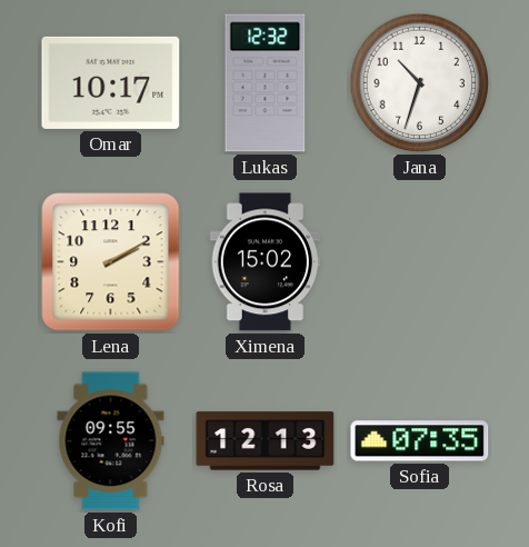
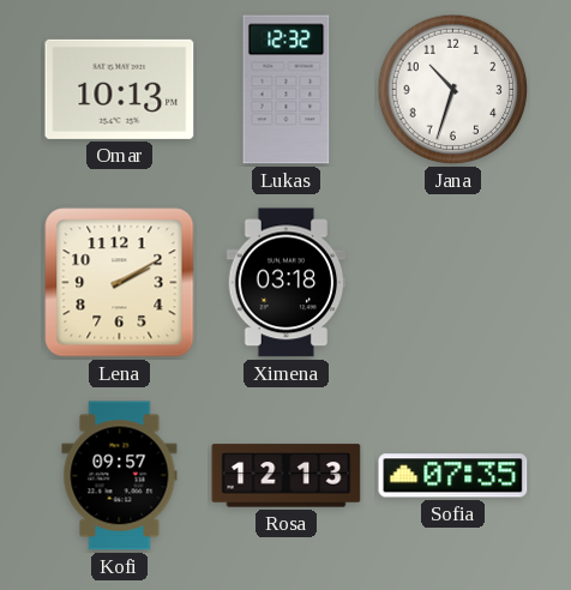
Omar: 10:17 -> 10:13 (120, 89)
Ximena: 15:02 -> 03:18 (285, 283)
Kofi: 09:55 -> 09:57 (120, 476)
